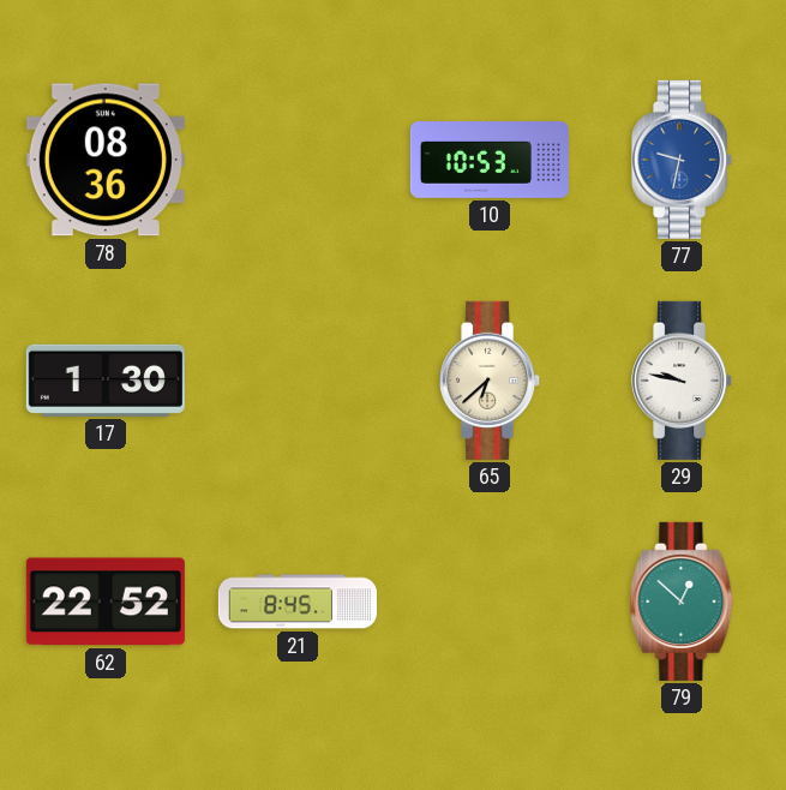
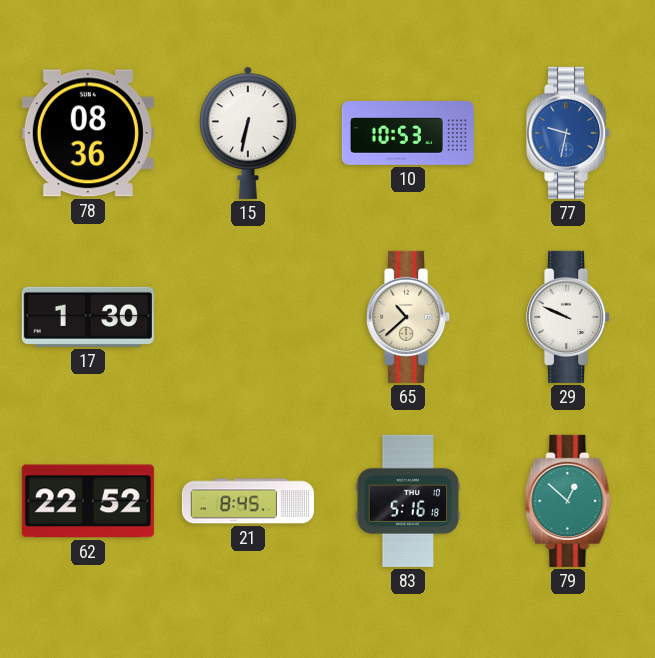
15: none -> 6:32 (249, 133)
65: 6:38 -> 10:38 (409, 317)
29: 9:47 -> 9:49 (569, 317)
83: none -> 5:16 (408, 501)
